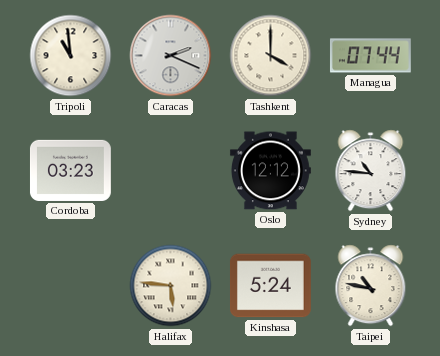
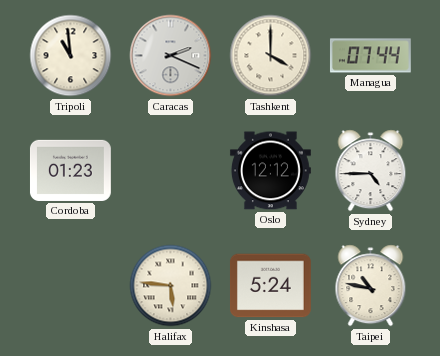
Cordoba: 03:23 -> 01:23 (70, 170)
Sydney: 10:46 -> 4:45 (371, 171)
